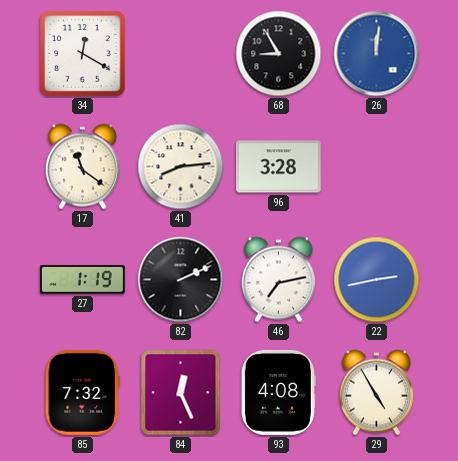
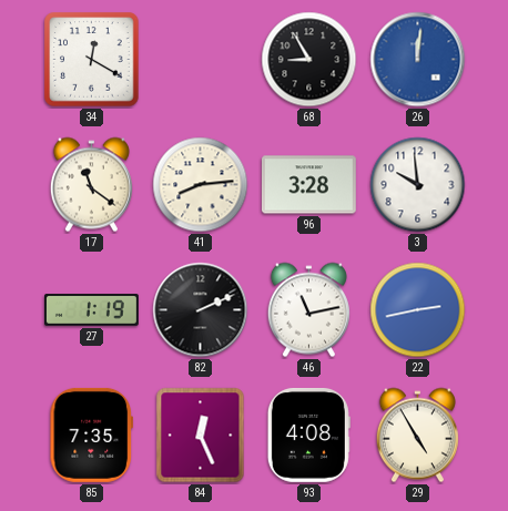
3: none -> 9:59 (418, 185)
46: 7:13 -> 11:13 (308, 310)
85: 7:32 -> 7:35 (91, 435)
